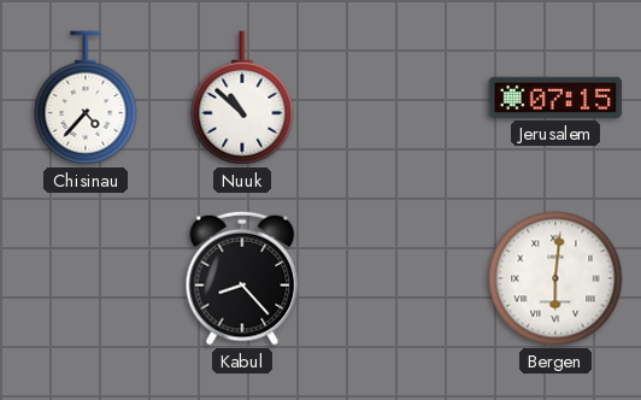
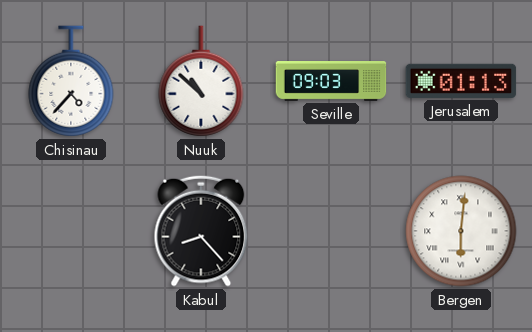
Seville: none -> 09:03 (331, 82)
Jerusalem: 07:15 -> 01:13 (461, 81)
